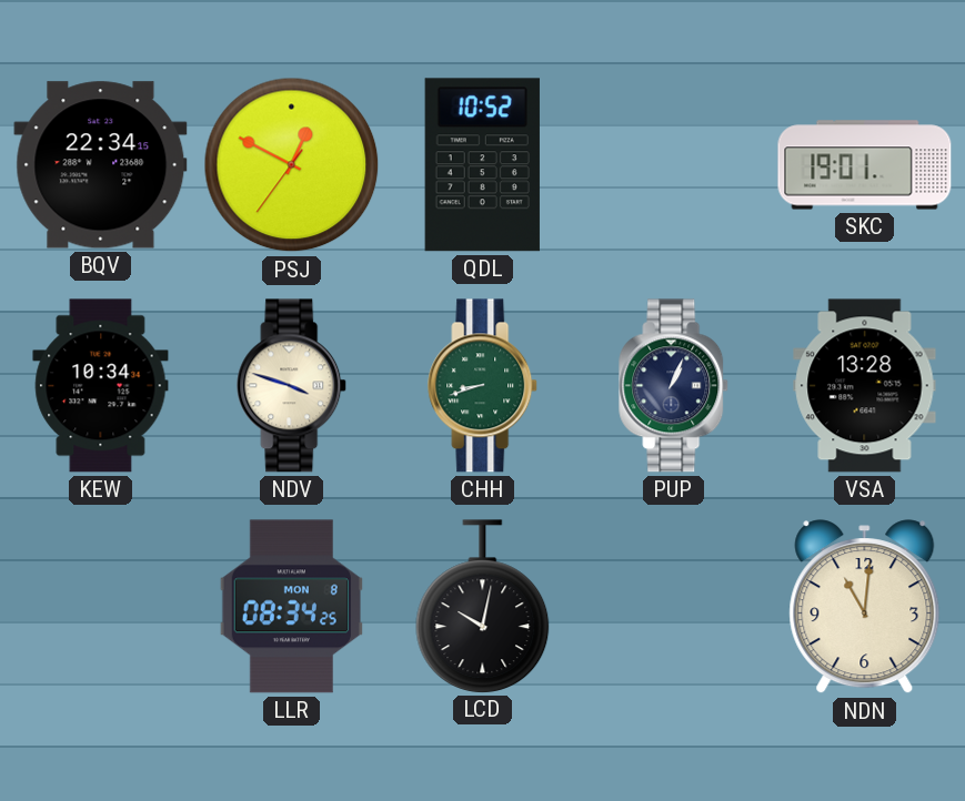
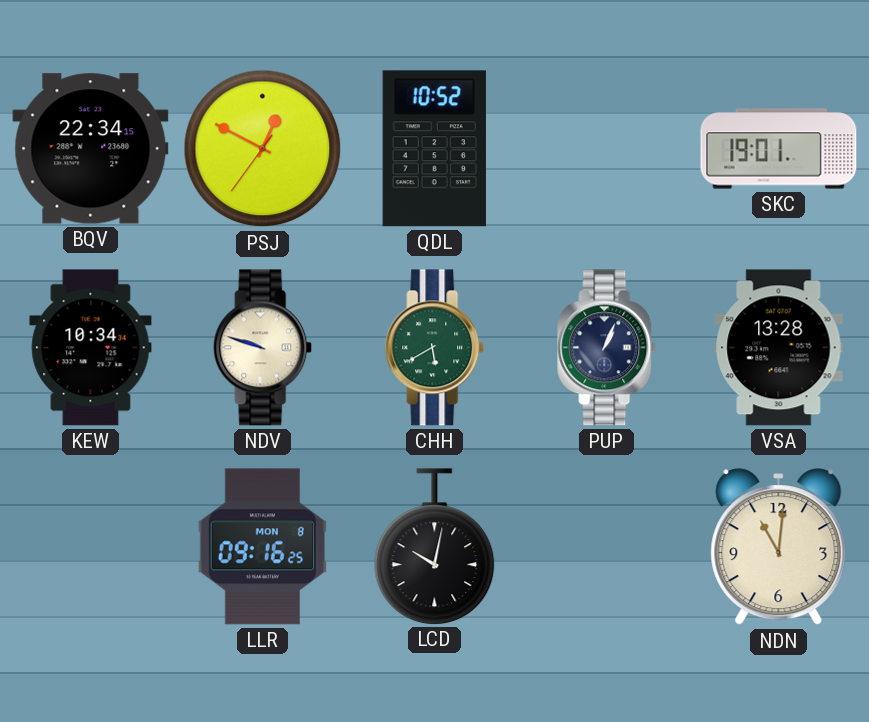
NDV: 3:48 -> 9:48 (263, 348)
CHH: 8:42 -> 5:40 (435, 348)
LLR: 08:34 -> 09:16 (262, 547)
